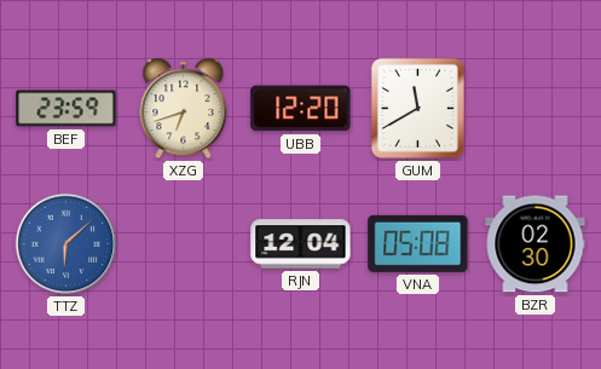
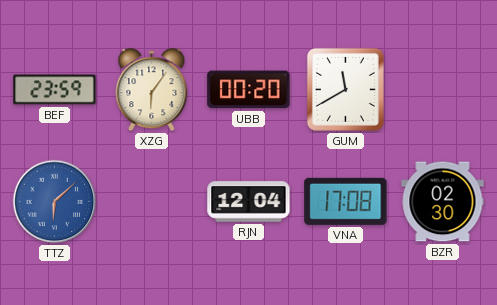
XZG: 6:42 -> 6:06 (152, 90)
UBB: 12:20 -> 00:20 (249, 90)
VNA: 05:08 -> 17:08 (346, 201)
